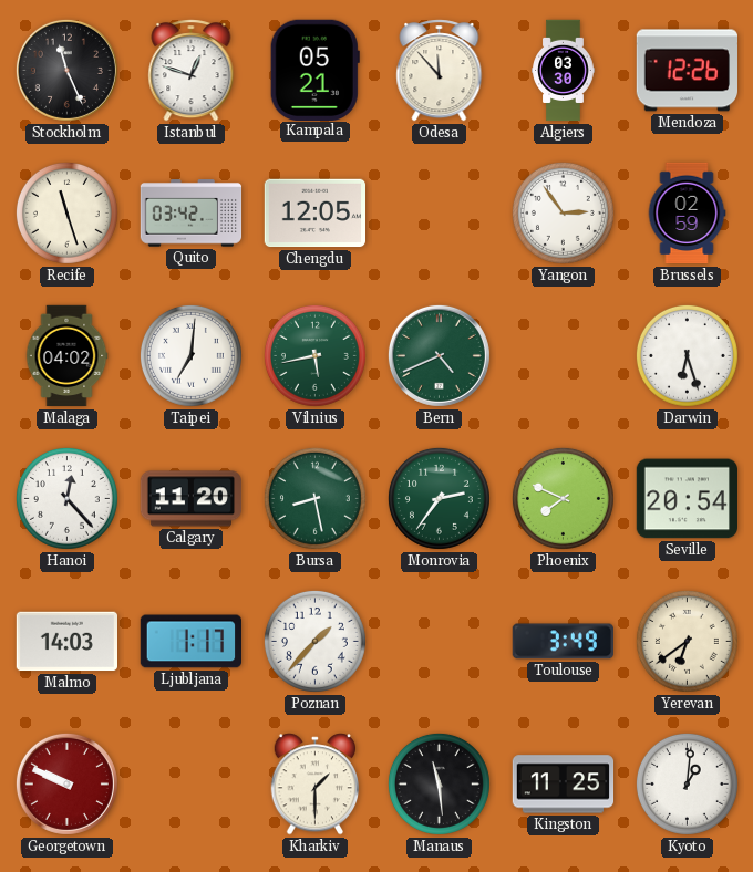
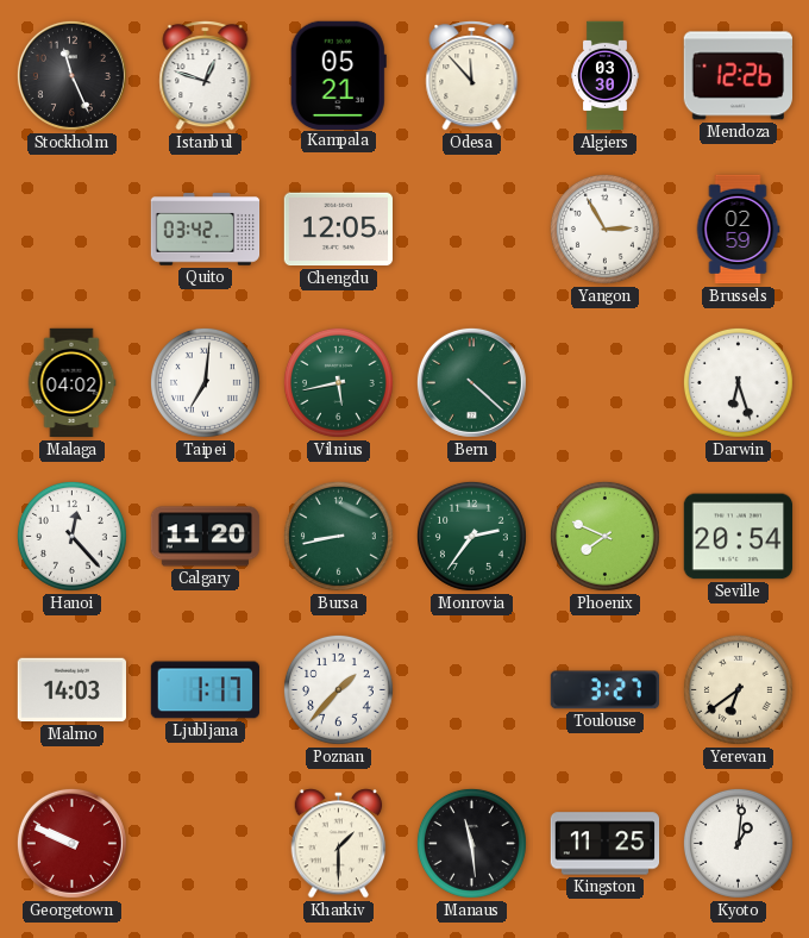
Recife: 11:27 -> none (66, 212)
Yangon: 2:54 -> 2:55 (604, 229)
Bern: 4:41 -> 4:22 (471, 382)
Bursa: 8:28 -> 8:43 (338, 536)
Toulouse: 3:49 -> 3:27 (604, 690)
